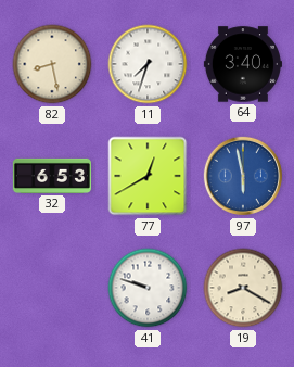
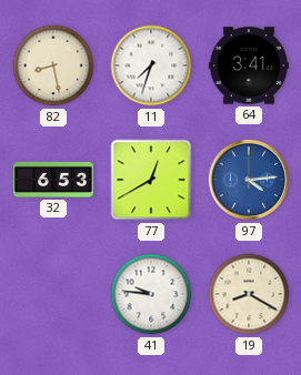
64: 3:40 -> 3:41 (249, 65)
97: 5:58 -> 4:14 (249, 180)
41: 9:48 -> 9:46 (151, 294)
